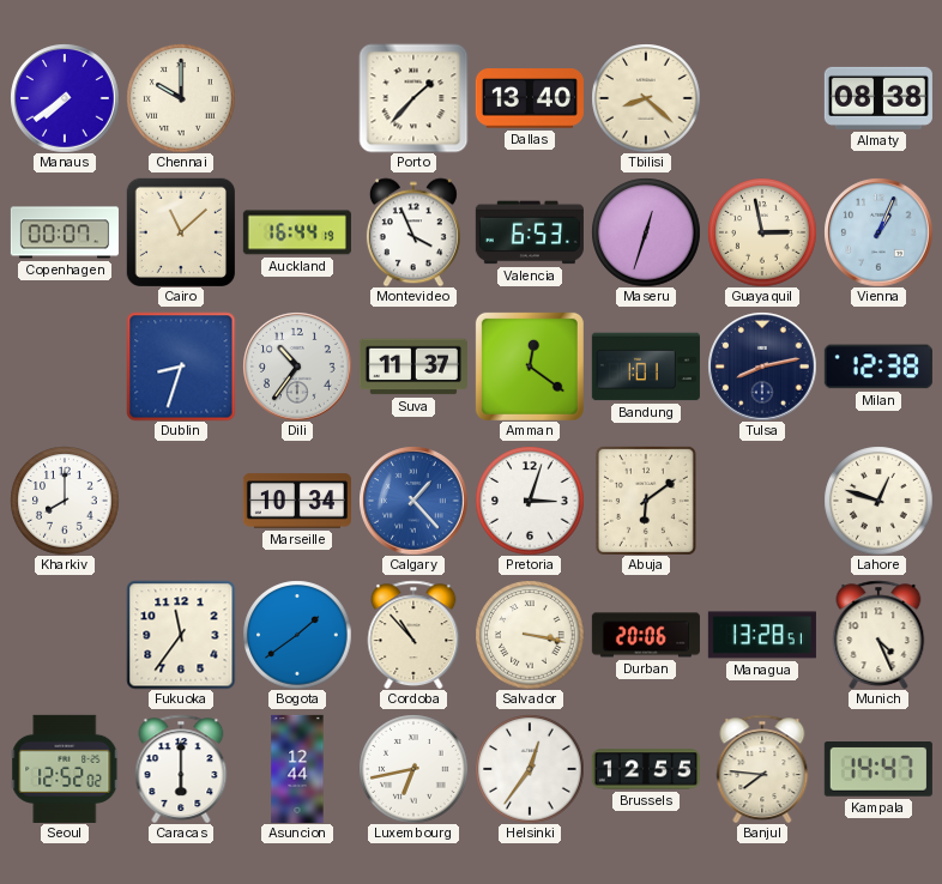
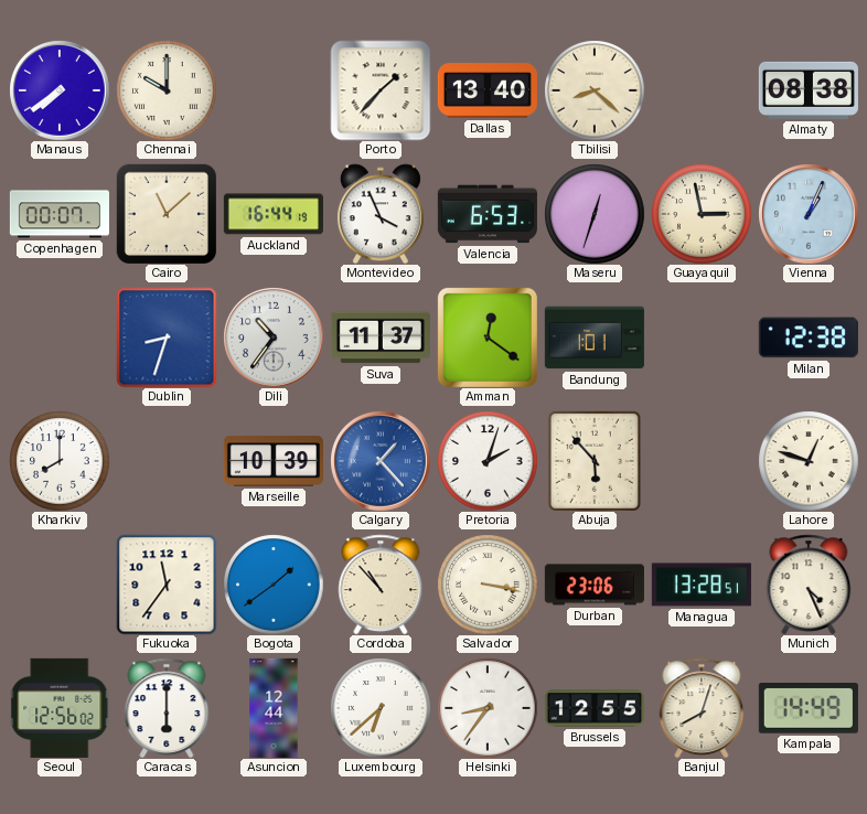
Tulsa: 8:13 -> none (762, 367)
Marseille: 10:34 -> 10:39 (274, 461)
Pretoria: 3:03 -> 2:03 (488, 461)
Abuja: 6:09 -> 5:53 (595, 461)
Durban: 20:06 -> 23:06 (595, 585)
Seoul: 12:52 -> 12:56 (60, 708)
Luxembourg: 6:43 -> 6:38 (381, 708)
Helsinki: 12:36 -> 8:36 (488, 708)
Banjul: 7:46 -> 8:03 (702, 708)
Kampala: 14:47 -> 14:49 (809, 709)
